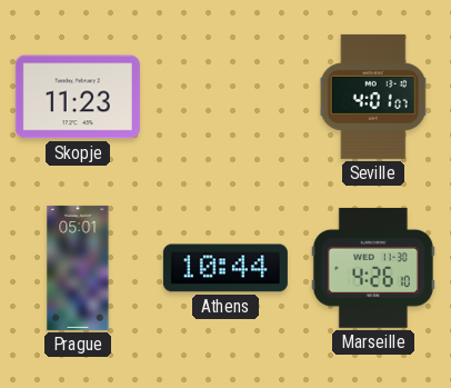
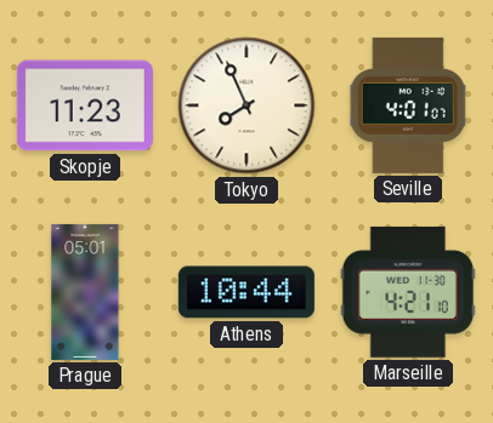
Tokyo: none -> 7:56 (246, 105)
Marseille: 4:26 -> 4:21 (408, 292)
